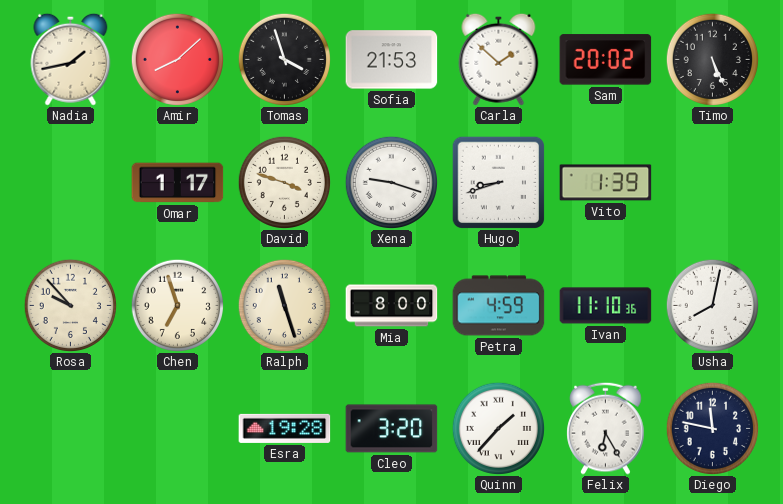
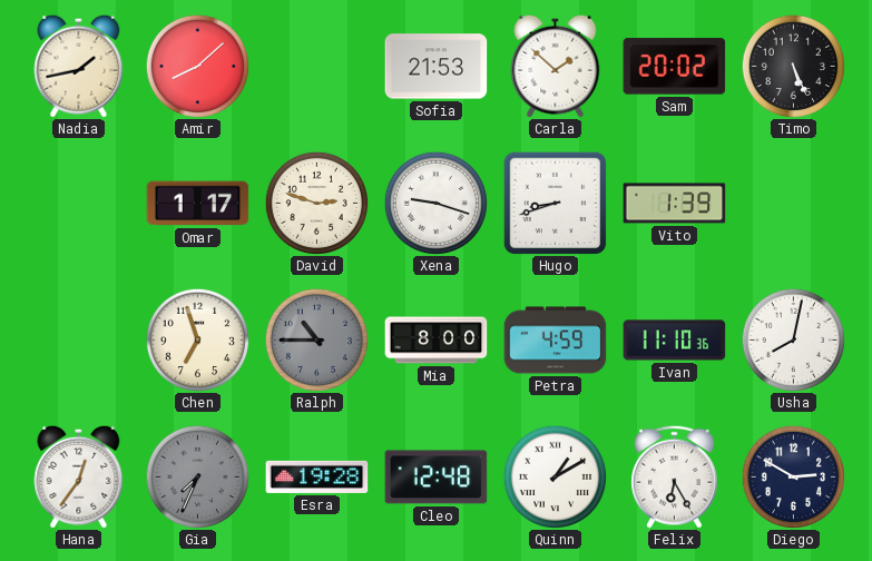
Tomas: 3:57 -> none (284, 59)
David: 3:48 -> 2:48 (316, 203)
Rosa: 9:53 -> none (70, 305)
Ralph: 11:27 -> 10:45 (316, 339)
Ralph dial: cream -> grey (316, 339)
Hana: none -> 12:36 (79, 476)
Gia: none -> 7:34 (197, 476)
Cleo: 3:20 -> 12:48 (437, 478)
Quinn: 1:37 -> 1:10 (555, 476)
Diego: 11:47 -> 2:50 (793, 476)
